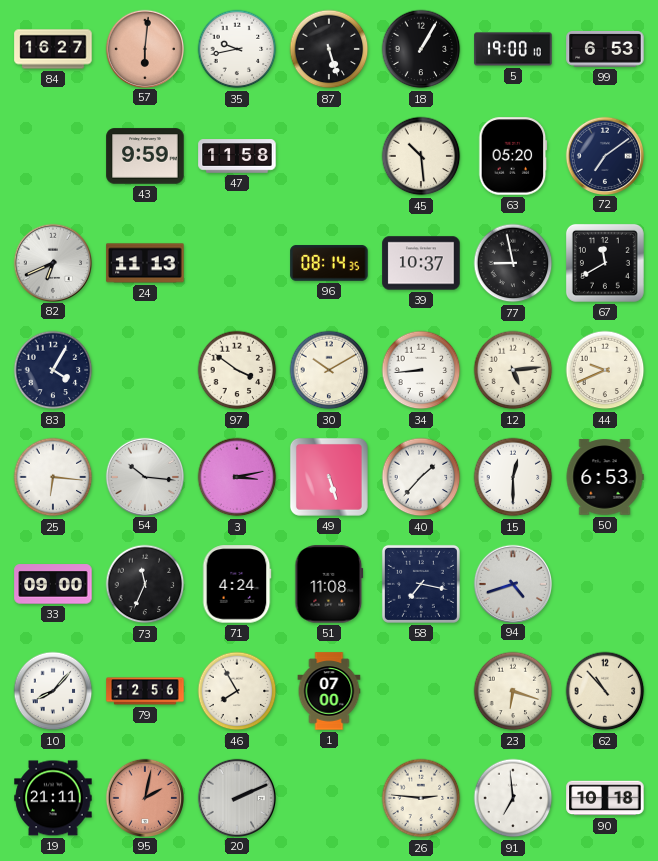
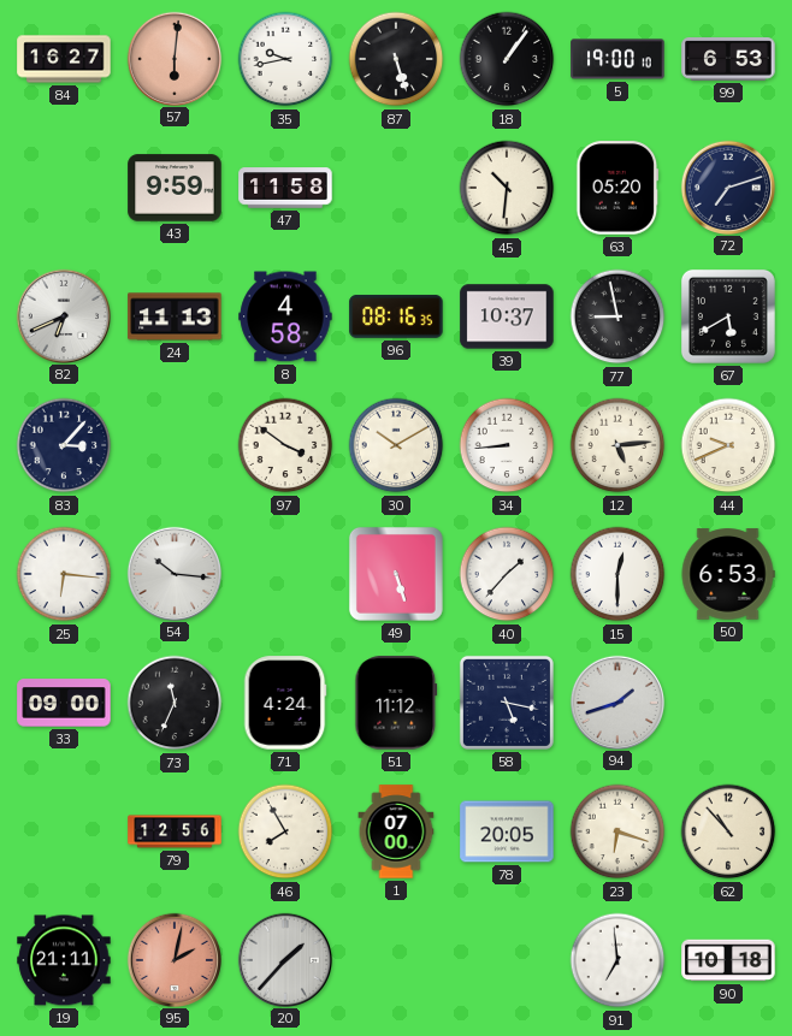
18: 1:05 -> 1:06 (507, 59)
45: 10:29 -> 10:31 (507, 188)
72: 7:09 -> 7:12 (727, 187)
8: none -> 4:58 (285, 316)
96: 08:14 -> 08:16 (396, 316)
67: 11:40 -> 5:40 (728, 316)
83: 4:05 -> 3:07 (64, 445)
3: 3:13 -> none (237, 477)
51: 11:08 -> 11:12 (396, 703)
58: 7:17 -> 5:17 (507, 703)
94: 4:42 -> 1:42 (616, 701)
10: 8:07 -> none (53, 691)
78: none -> 20:05 (507, 831)
20: 2:11 -> 1:37 (284, 959)
26: 2:46 -> none (421, 798)
